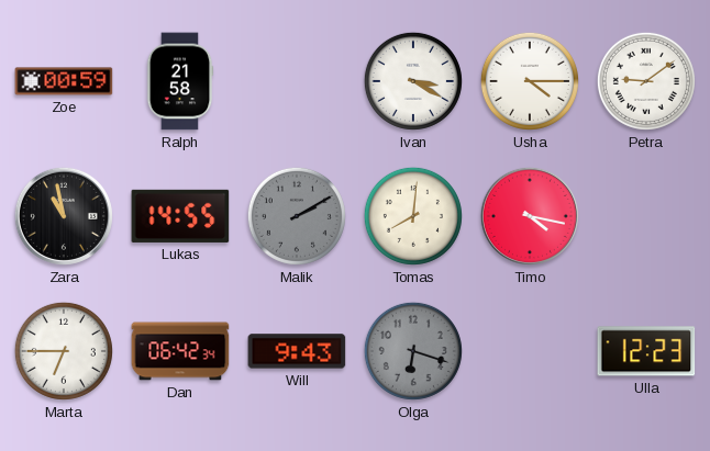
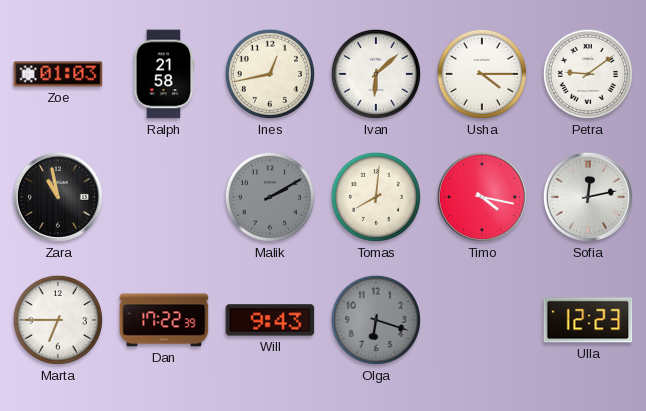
Zoe: 00:59 -> 01:03 (58, 74)
Ines: none -> 12:43 (270, 74)
Ivan: 3:20 -> 6:08 (376, 74)
Lukas: 14:55 -> none (180, 216)
Sofia: none -> 12:13 (588, 197)
Dan: 06:42 -> 17:22 (164, 320)
